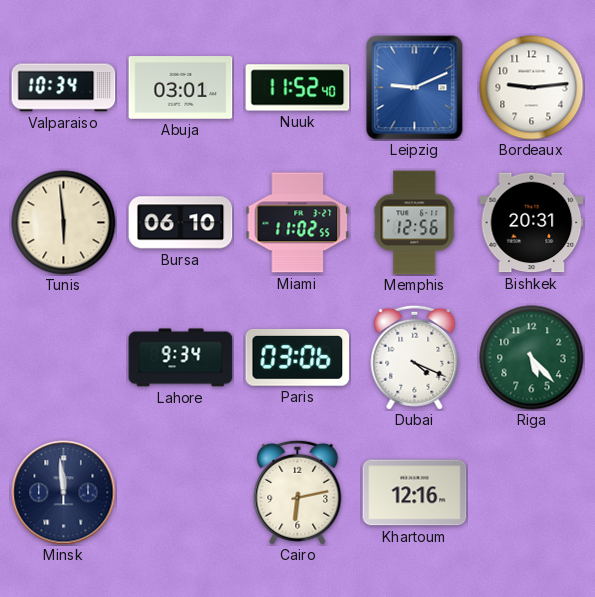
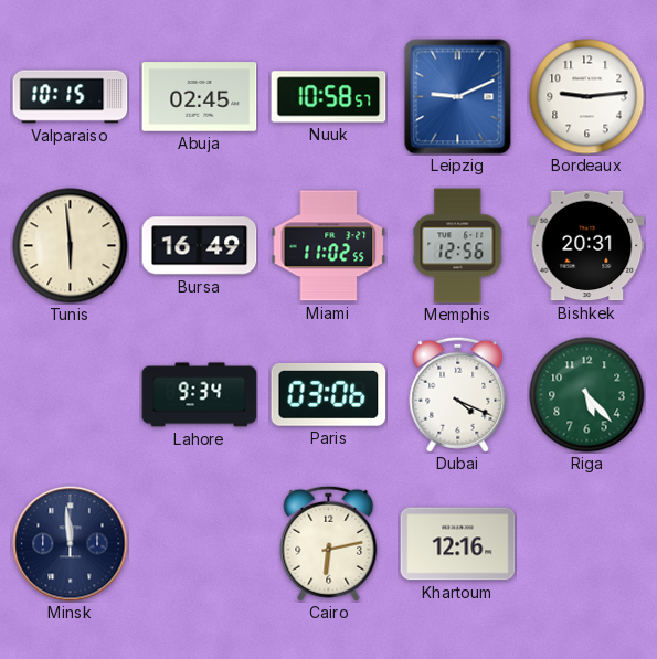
Valparaiso: 10:34 -> 10:15 (71, 97)
Abuja: 03:01 -> 02:45 (200, 97)
Nuuk: 11:52 -> 10:58 (329, 97)
Bursa: 06:10 -> 16:49 (200, 246)
